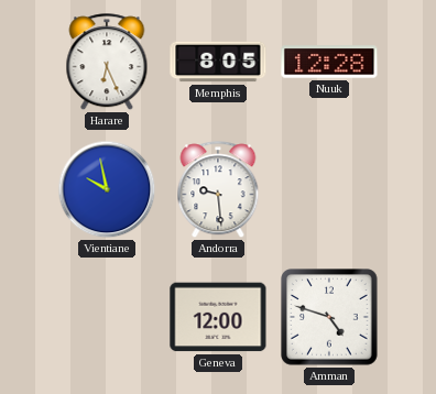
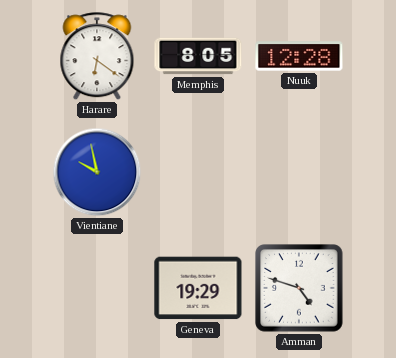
Harare: 6:26 -> 6:21 (97, 57)
Andorra: 9:29 -> none (218, 190)
Geneva: 12:00 -> 19:29 (198, 288)
